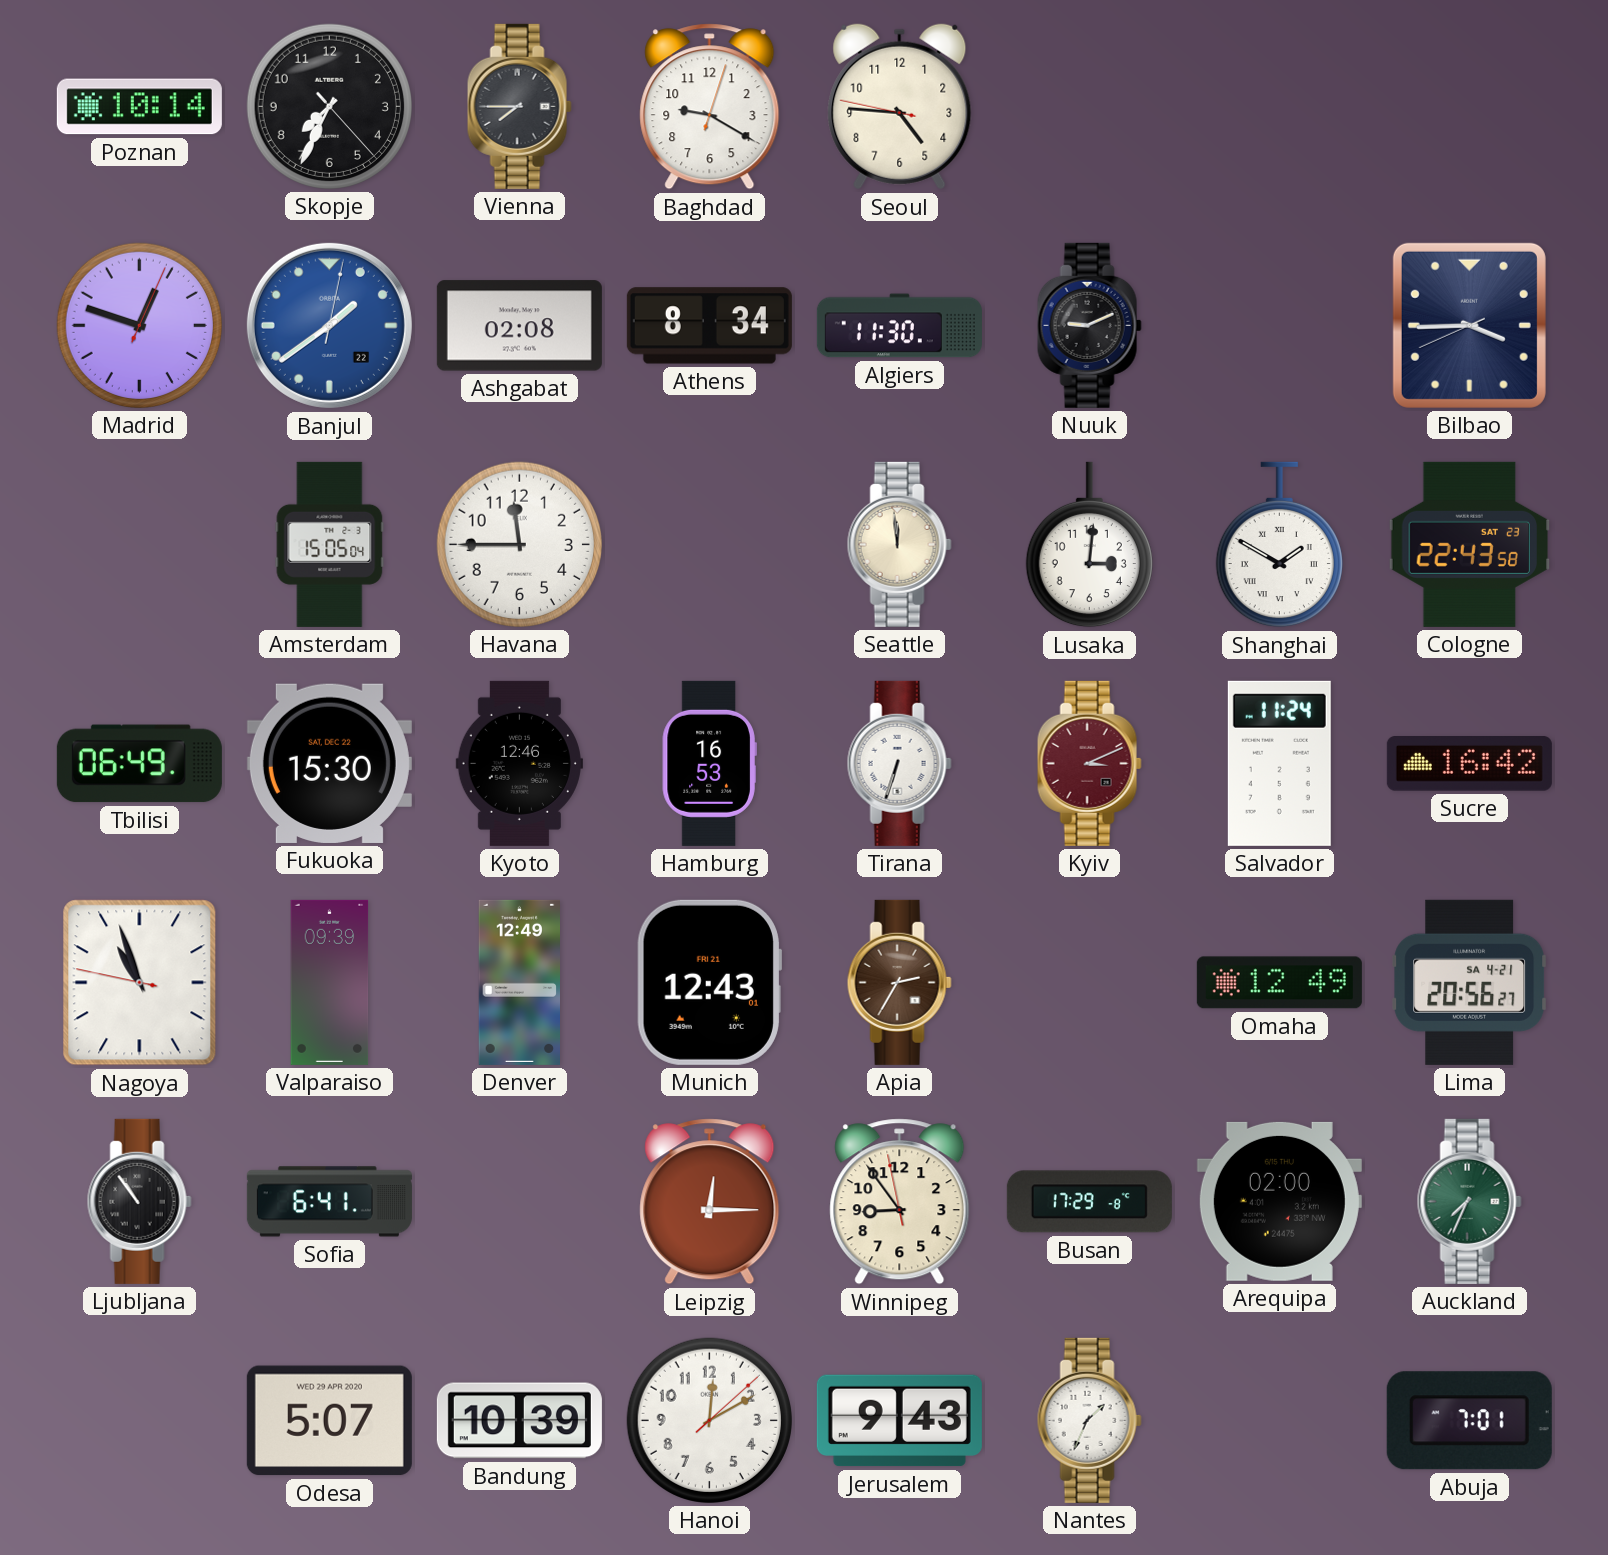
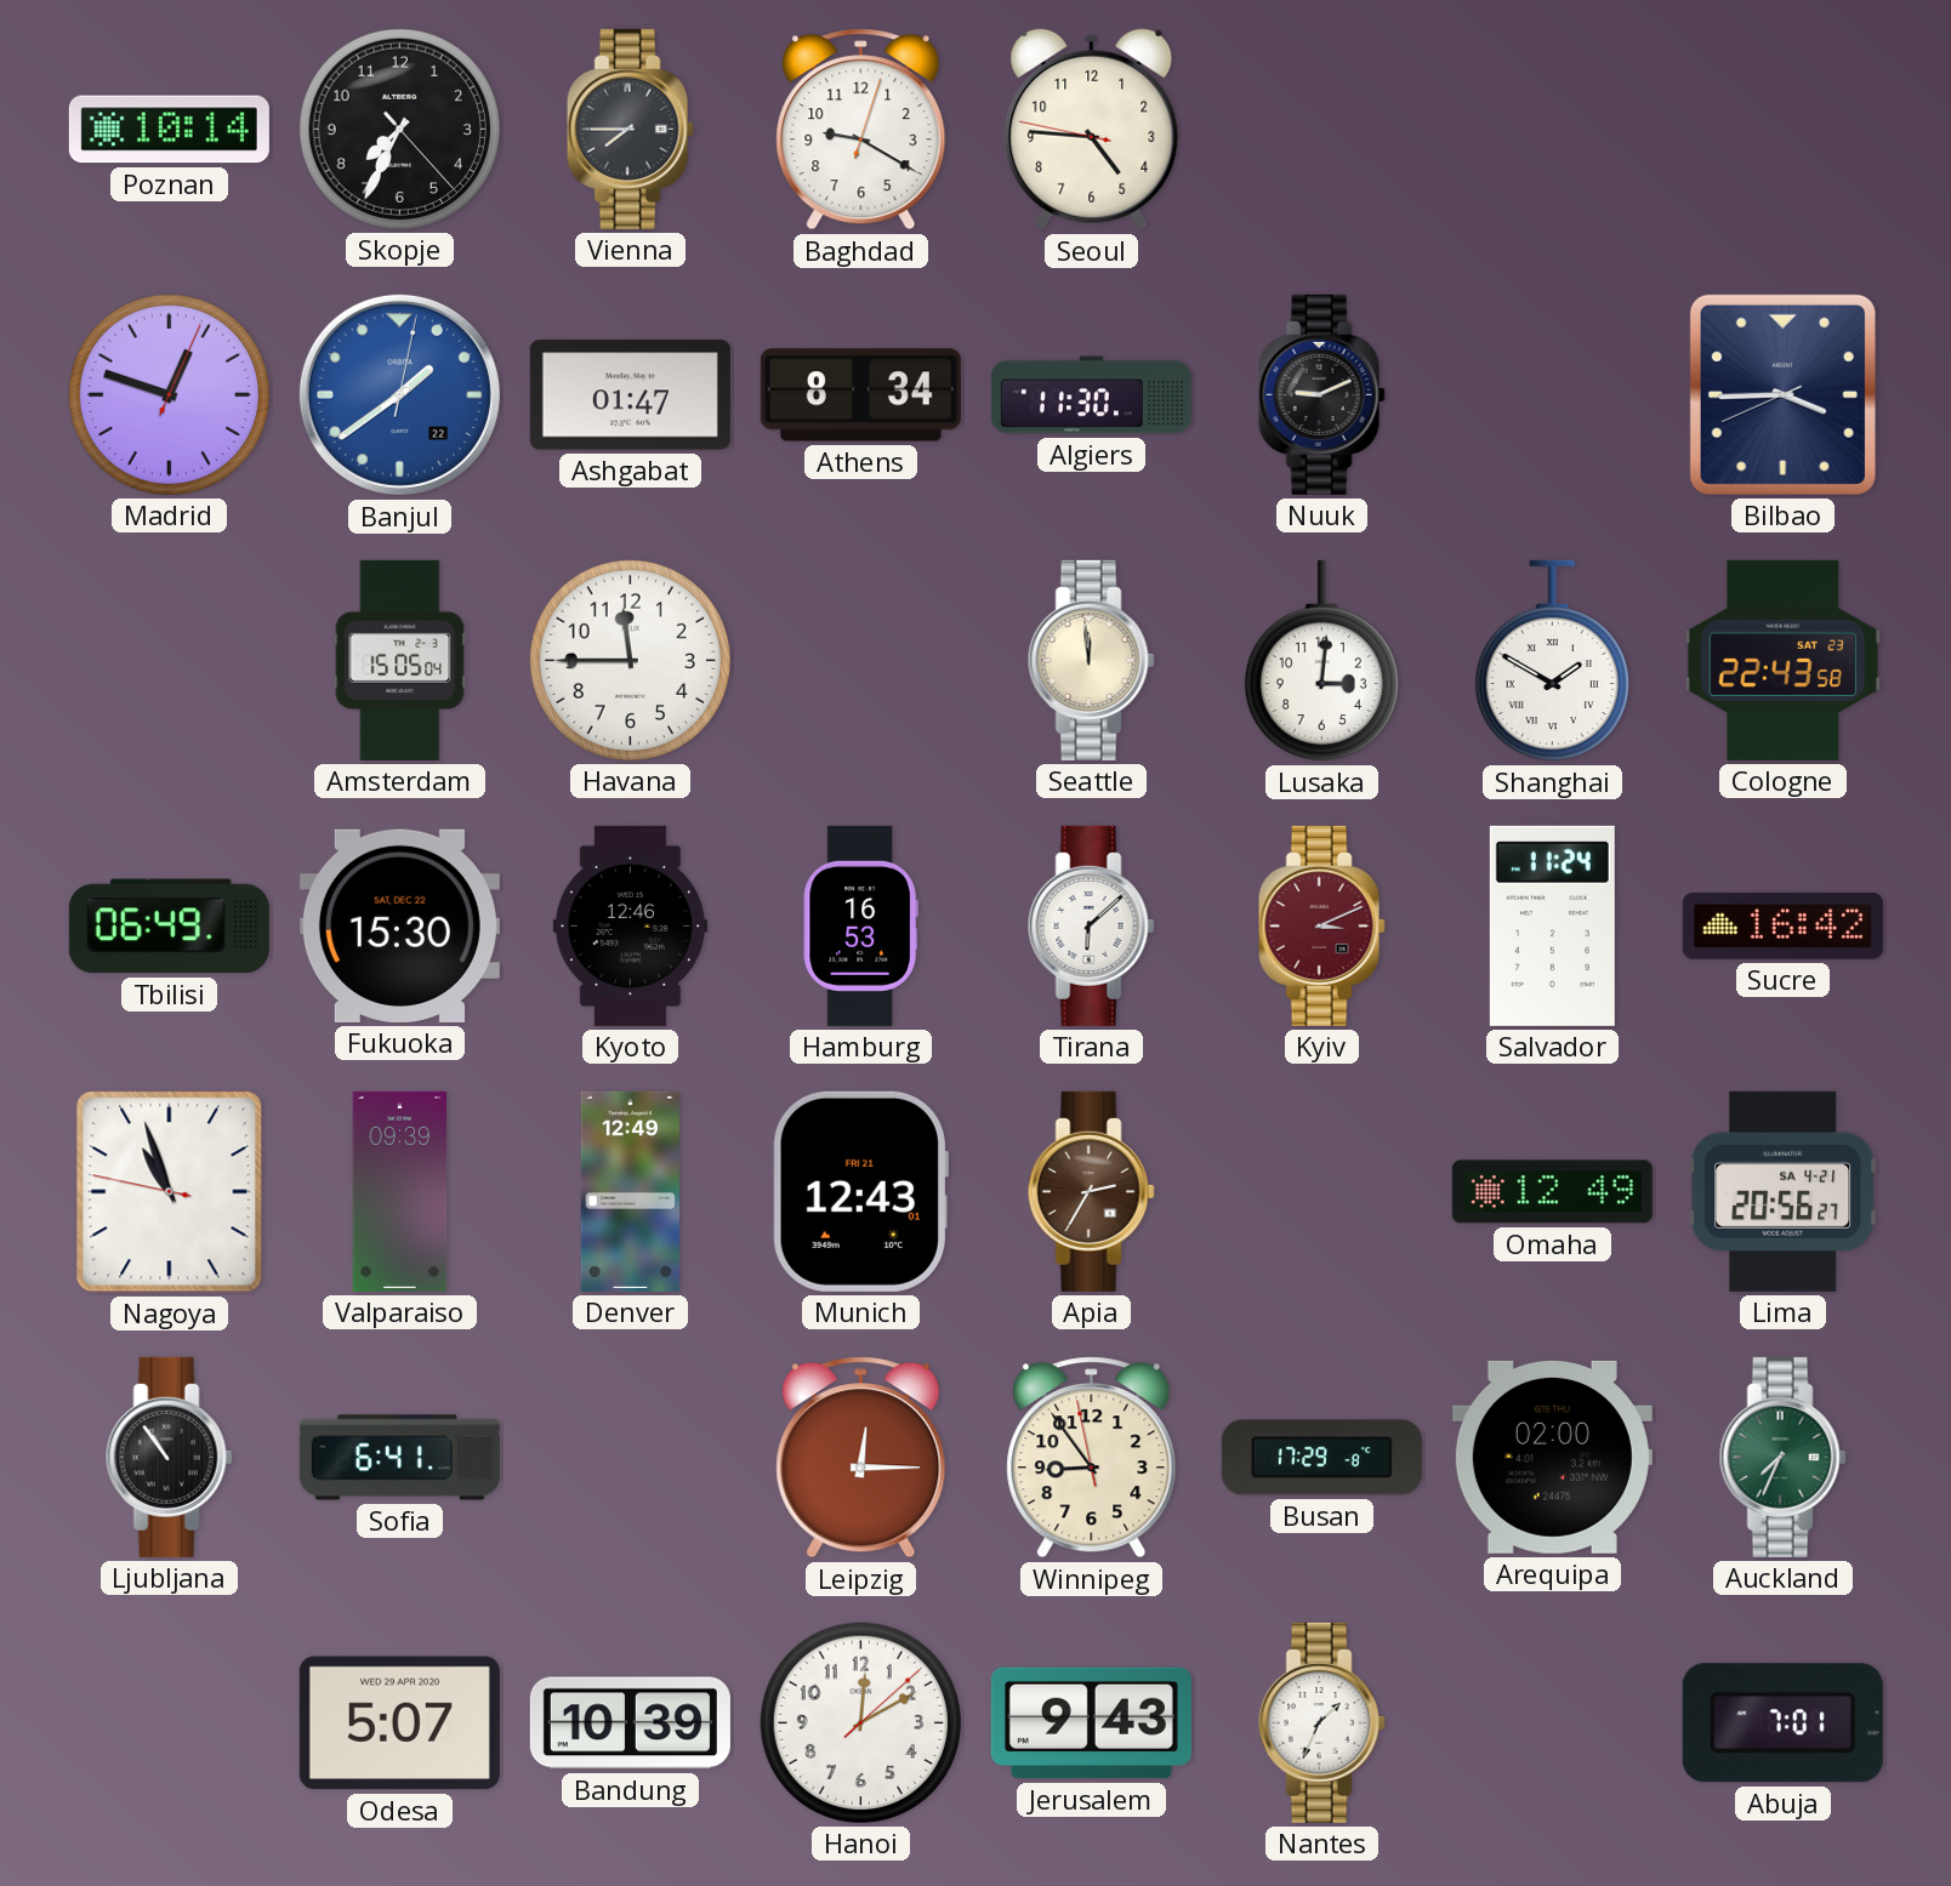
Ashgabat: 02:08 -> 01:47 (630, 395)
Tirana: 6:33 -> 6:08 (1091, 925)
